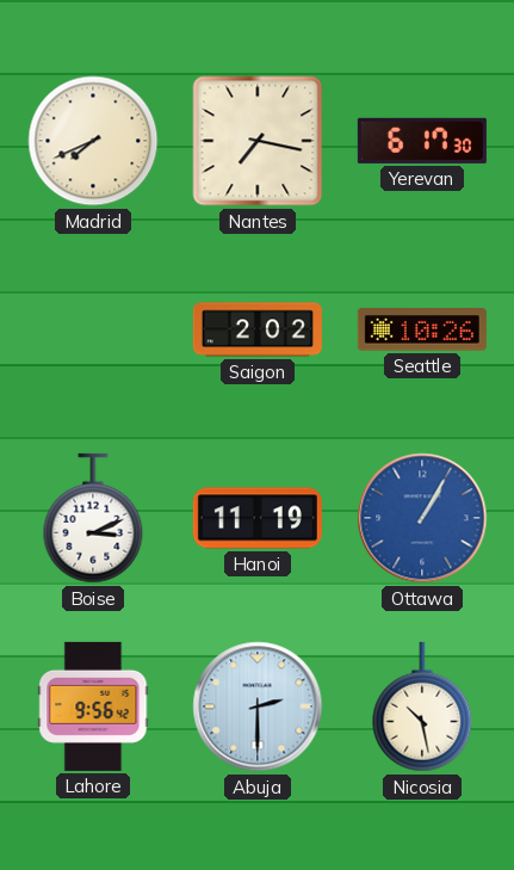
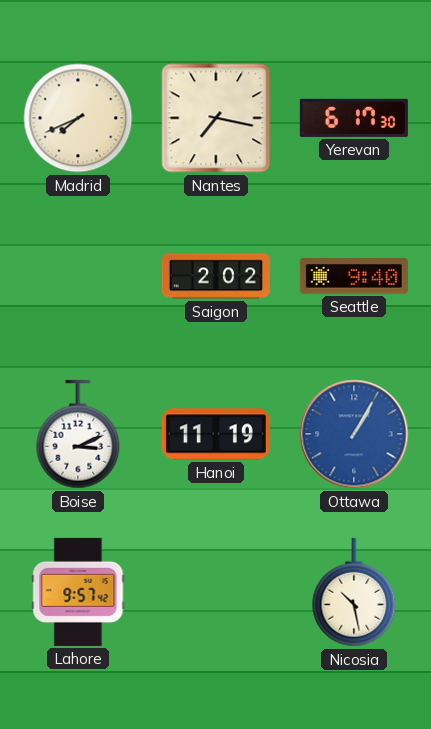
Seattle: 10:26 -> 9:40 (354, 276)
Lahore: 9:56 -> 9:57 (78, 592)
Abuja: 2:30 -> none (258, 707)
